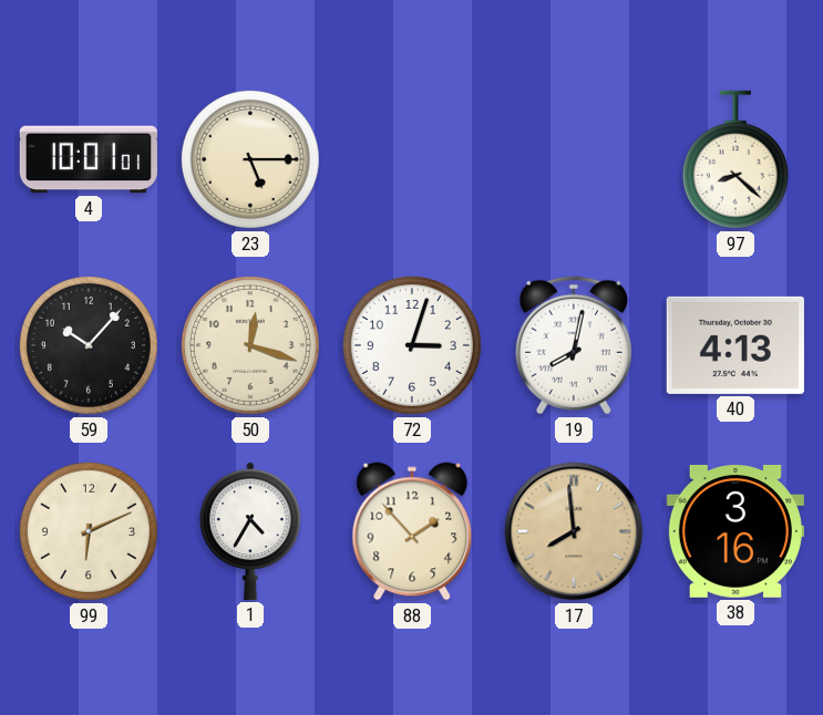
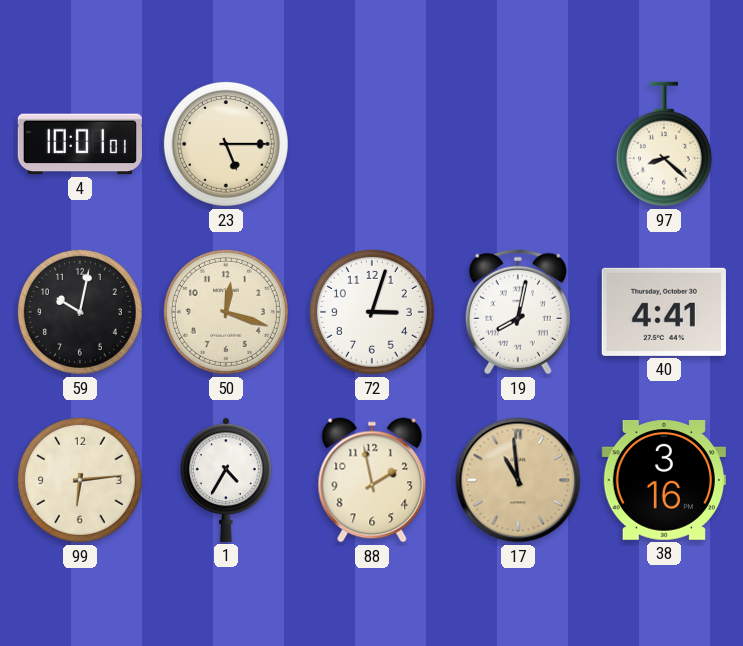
59: 10:07 -> 10:02 (80, 312)
40: 4:13 -> 4:41 (664, 312)
99: 6:11 -> 6:14 (80, 480)
88: 1:53 -> 1:58 (372, 480)
17: 7:59 -> 10:59 (518, 480)
